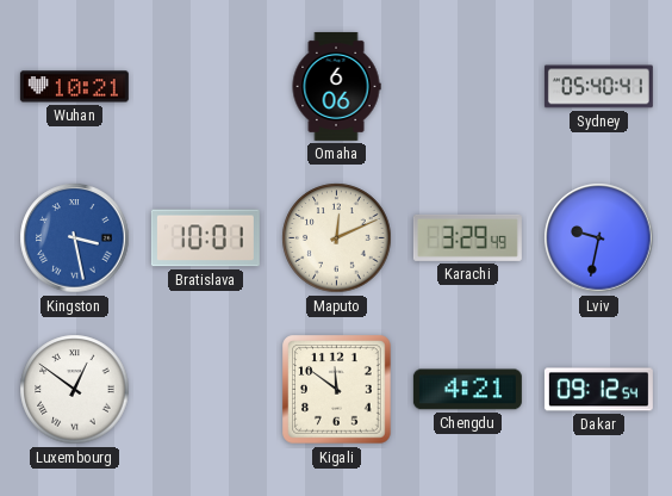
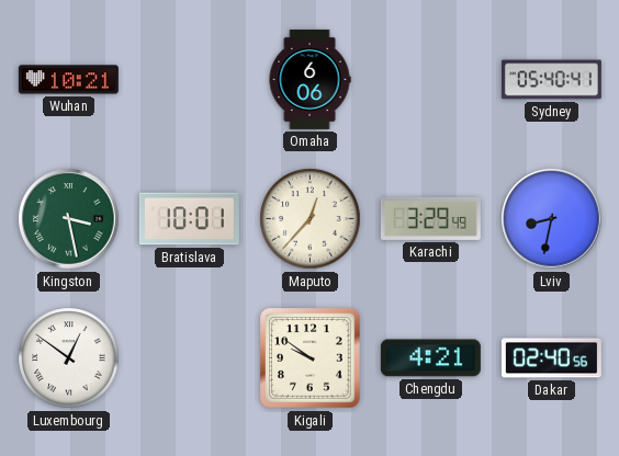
Kingston dial: blue -> green (69, 219)
Maputo: 12:11 -> 12:37 (311, 219)
Lviv: 9:32 -> 8:32 (552, 219)
Kigali: 11:51 -> 9:51 (311, 358)
Dakar: 09:12 -> 02:40 (551, 358)
